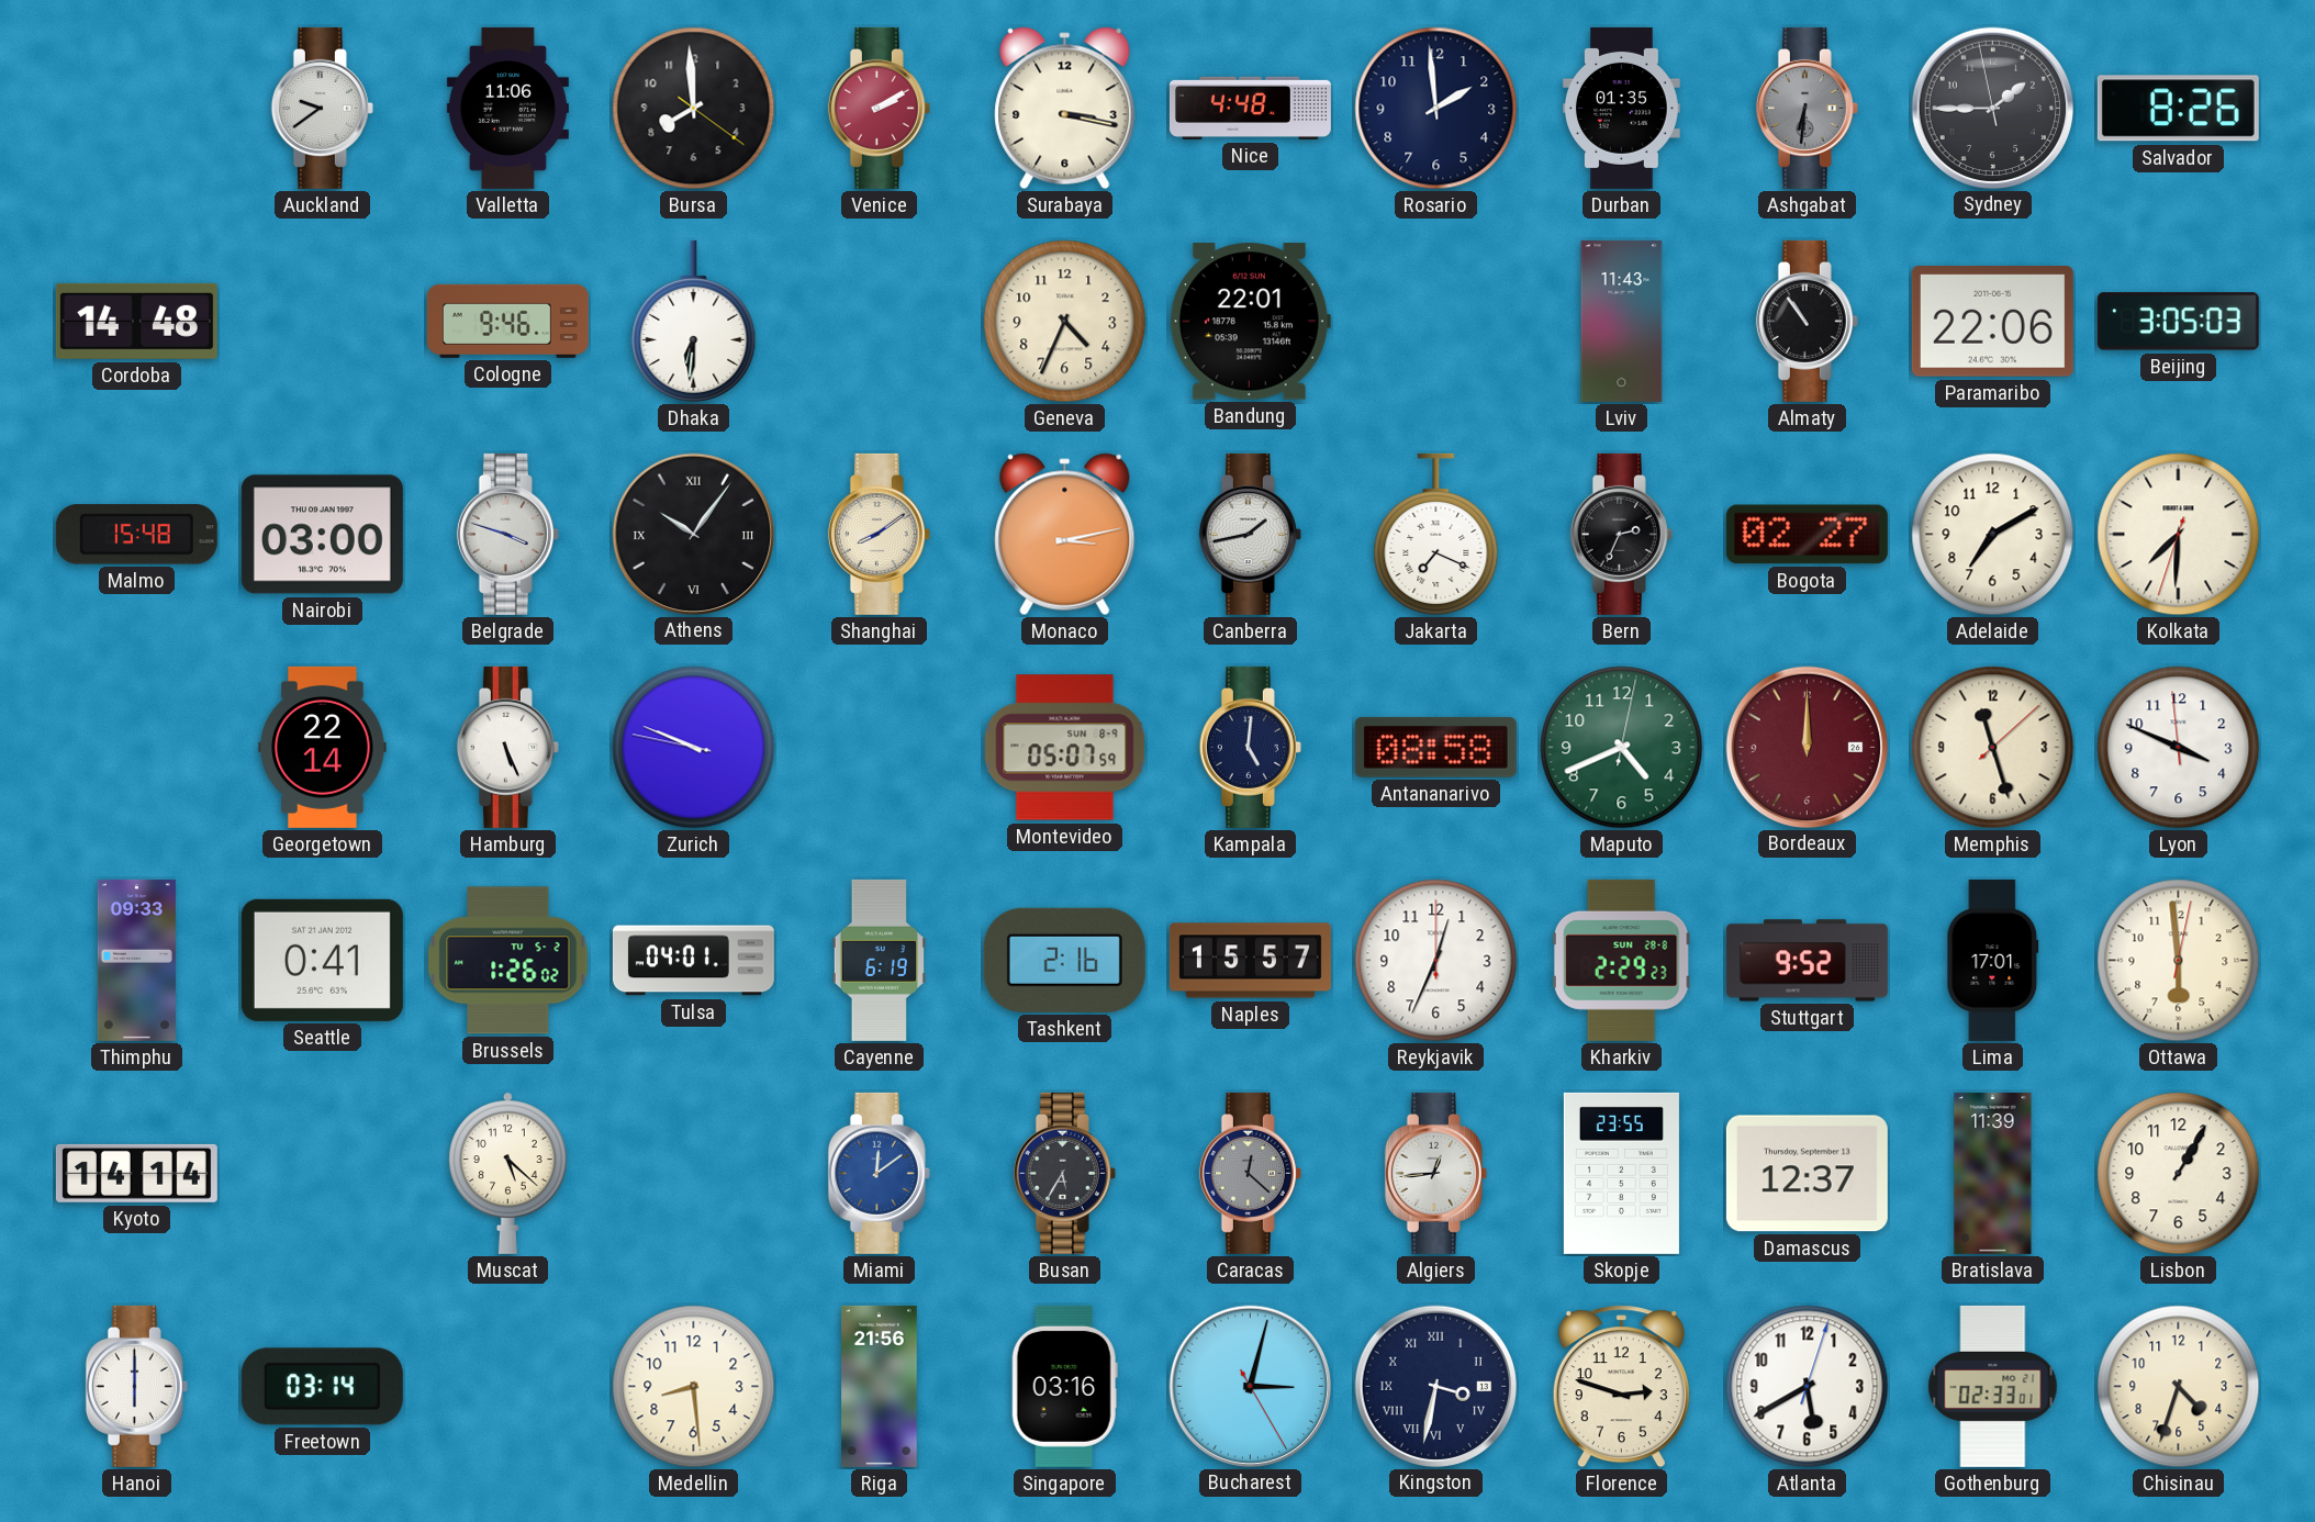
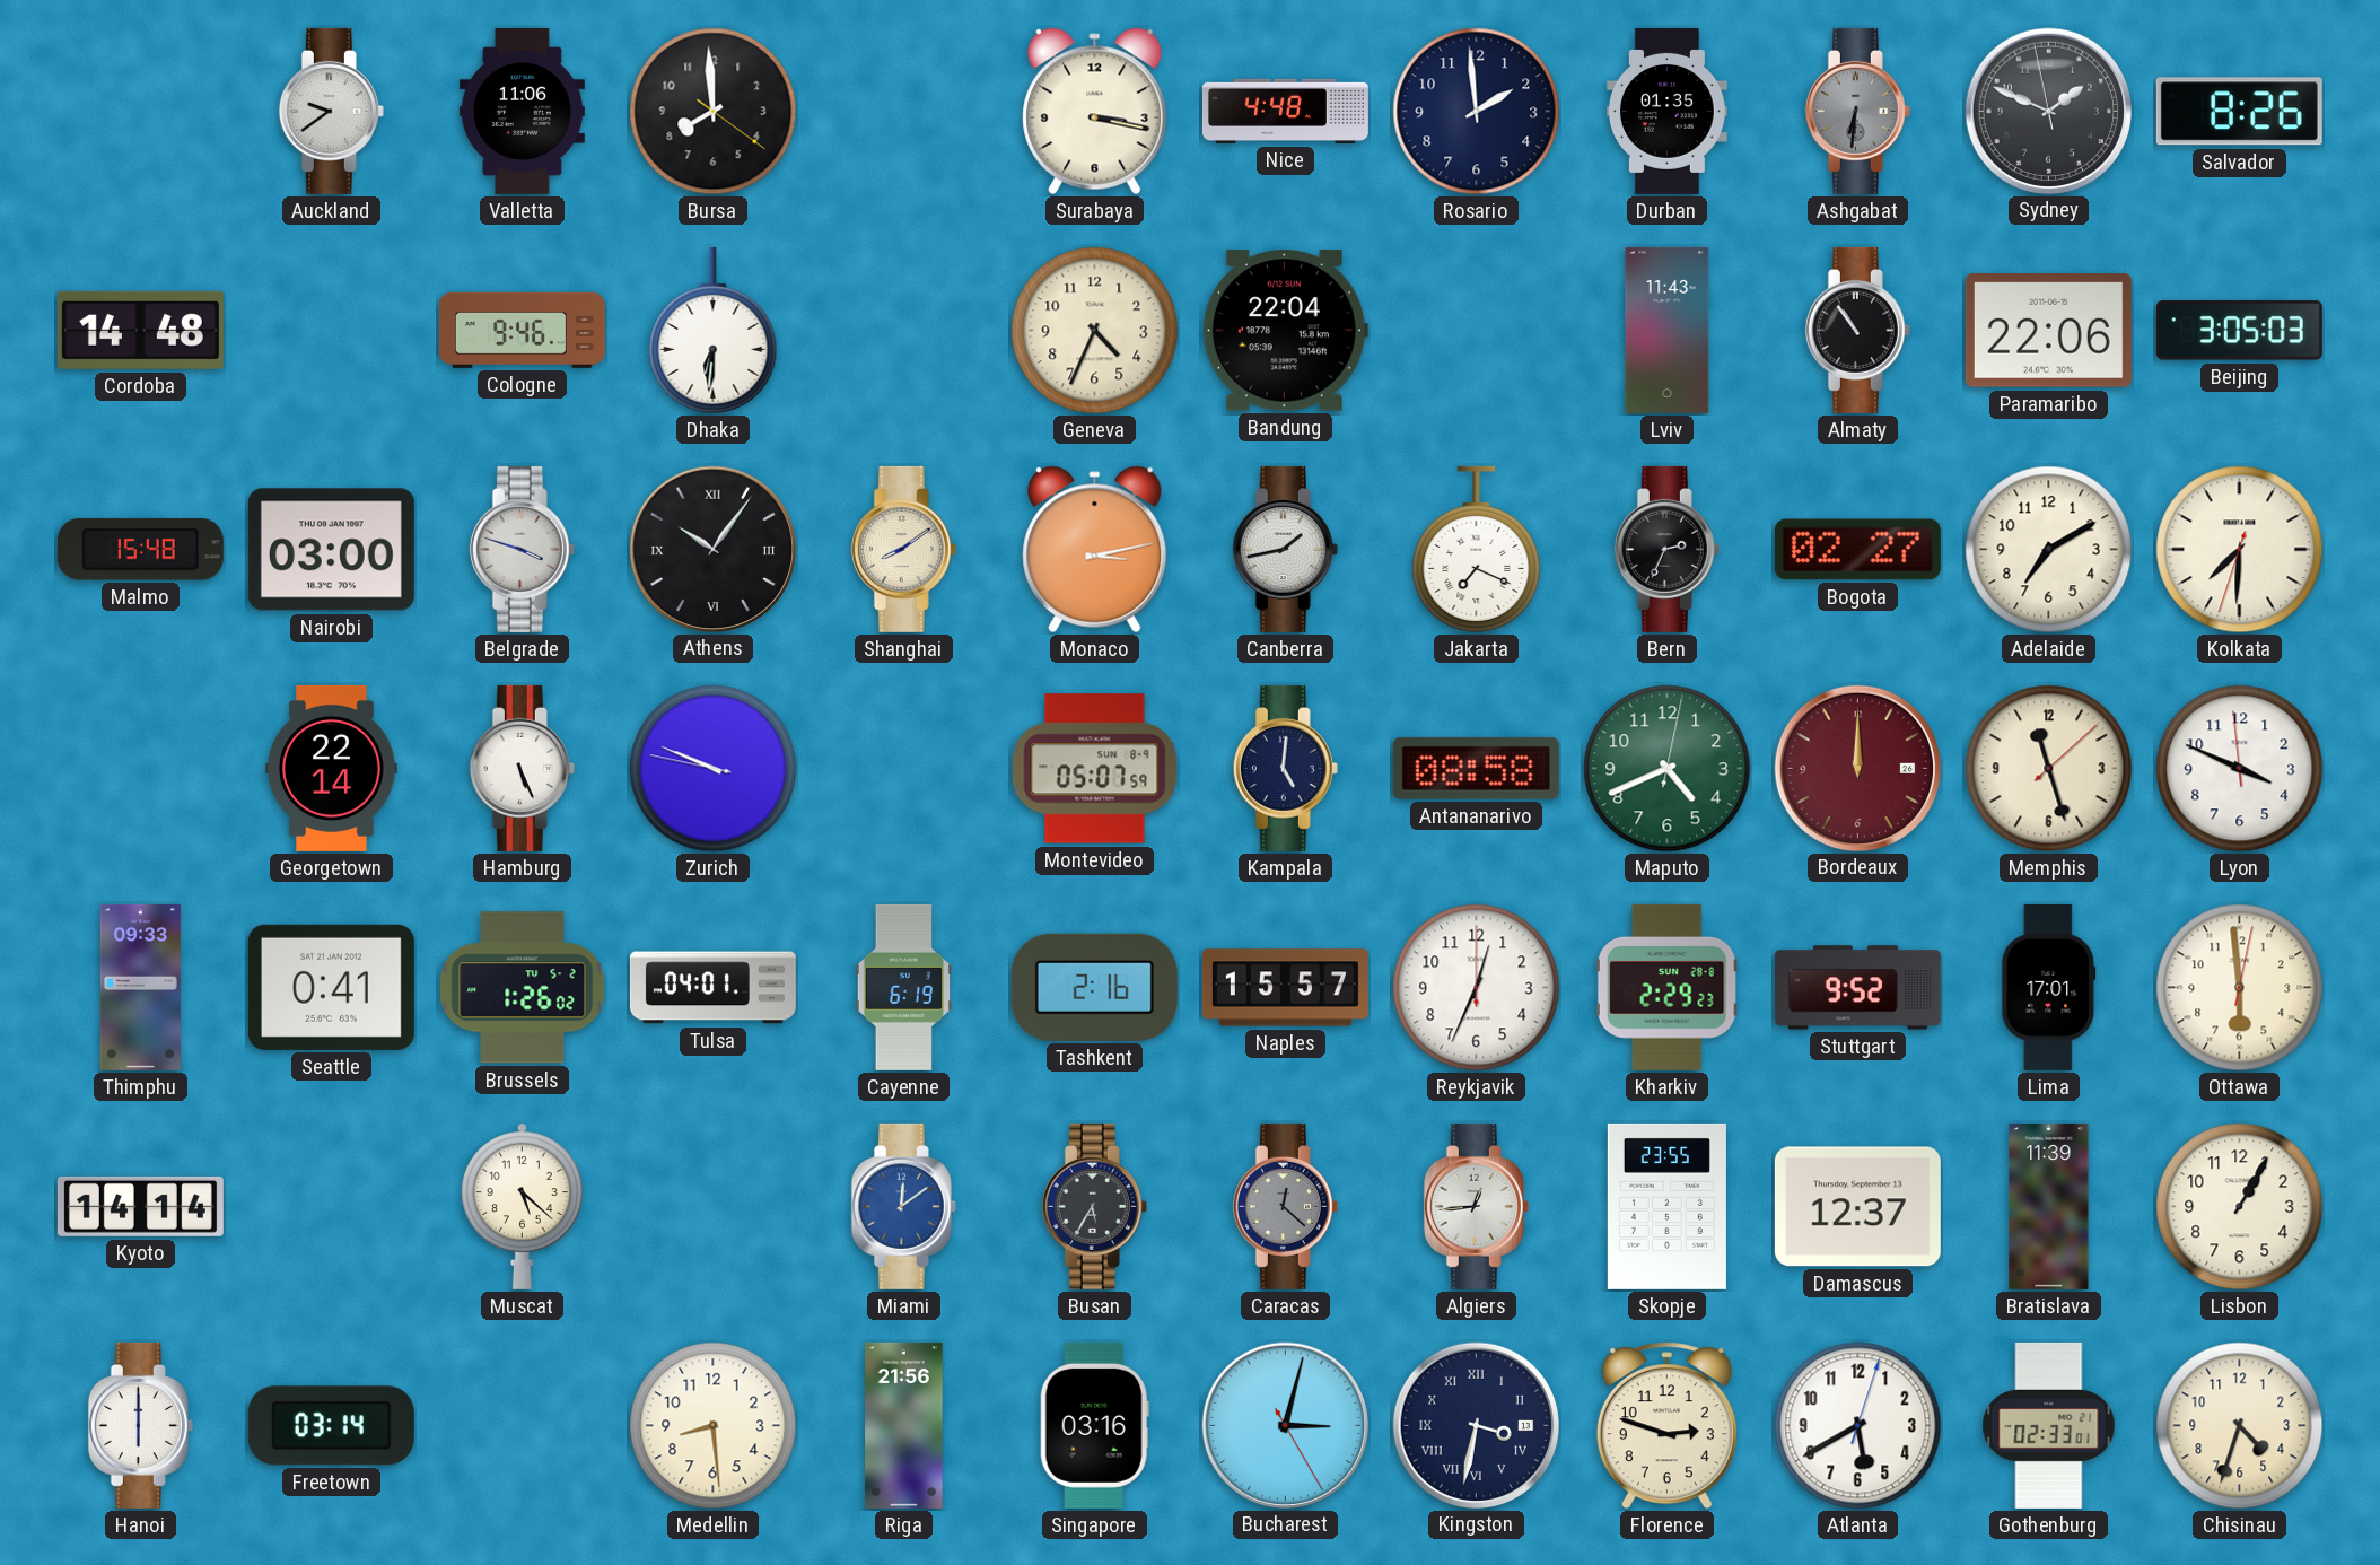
Venice: 2:10 -> none (879, 108)
Sydney: 1:44 -> 1:48 (2048, 111)
Bandung: 22:01 -> 22:04 (1285, 331)
